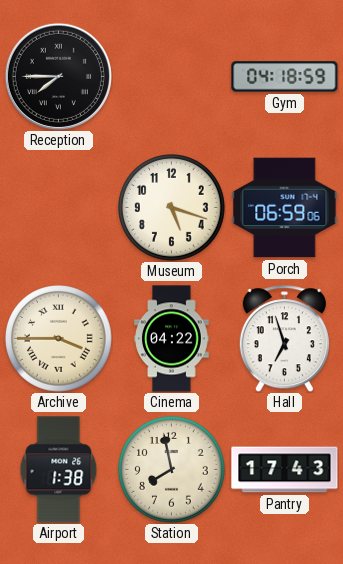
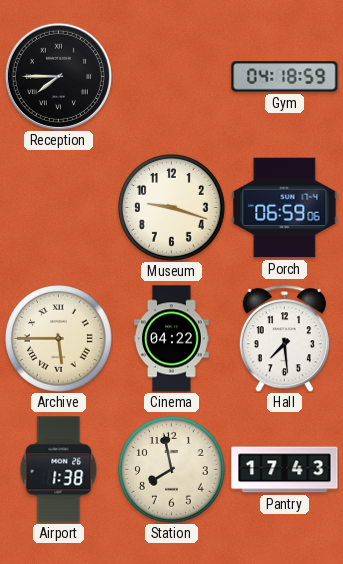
Museum: 5:18 -> 9:18 (172, 208)
Archive: 3:45 -> 5:45 (59, 339)
Hall: 6:57 -> 7:29 (284, 339)
